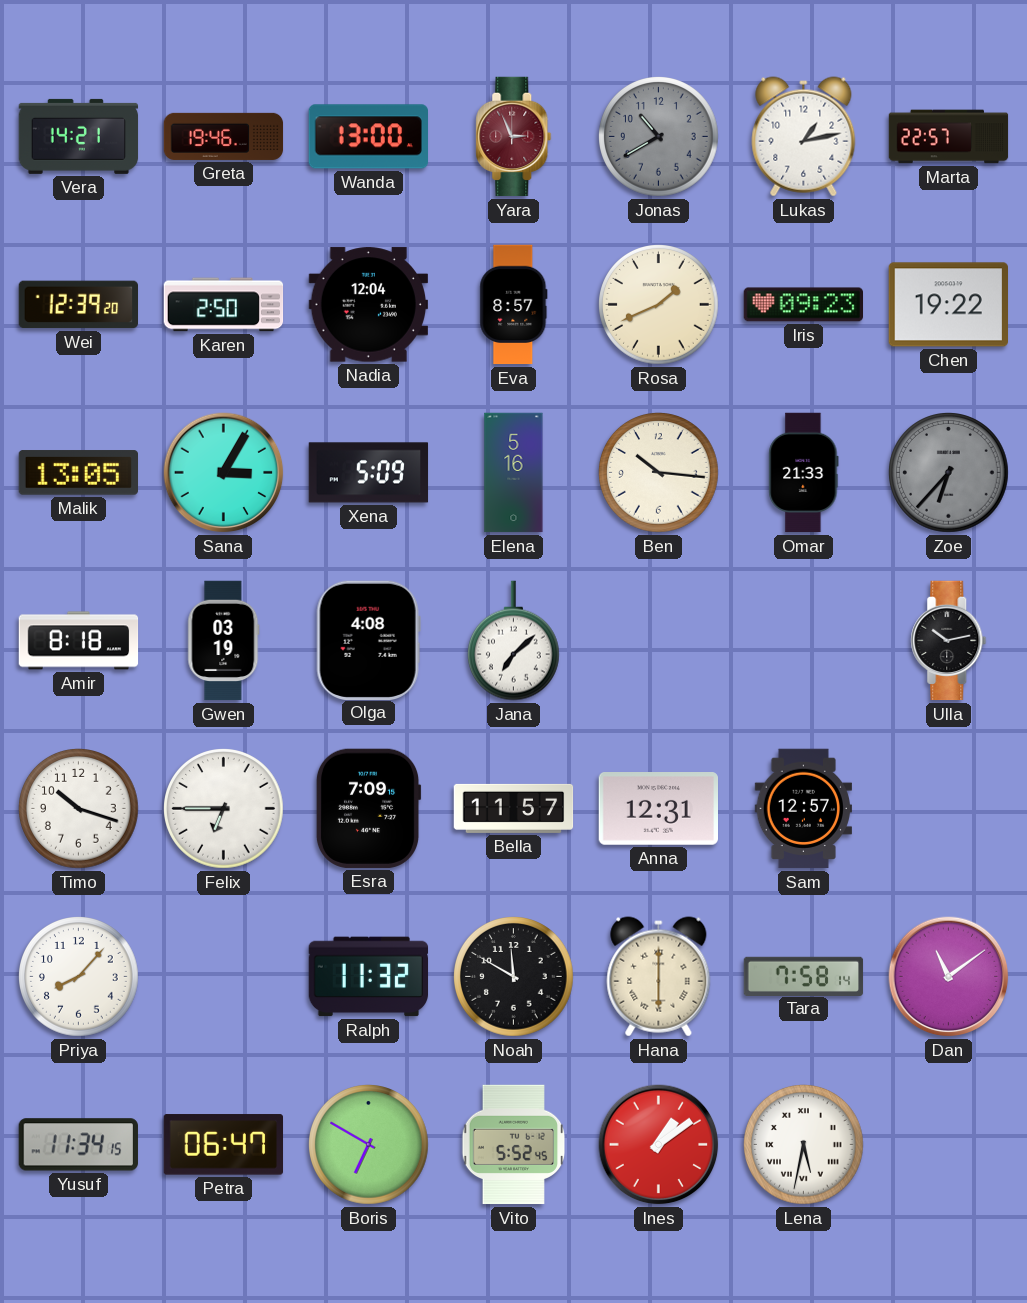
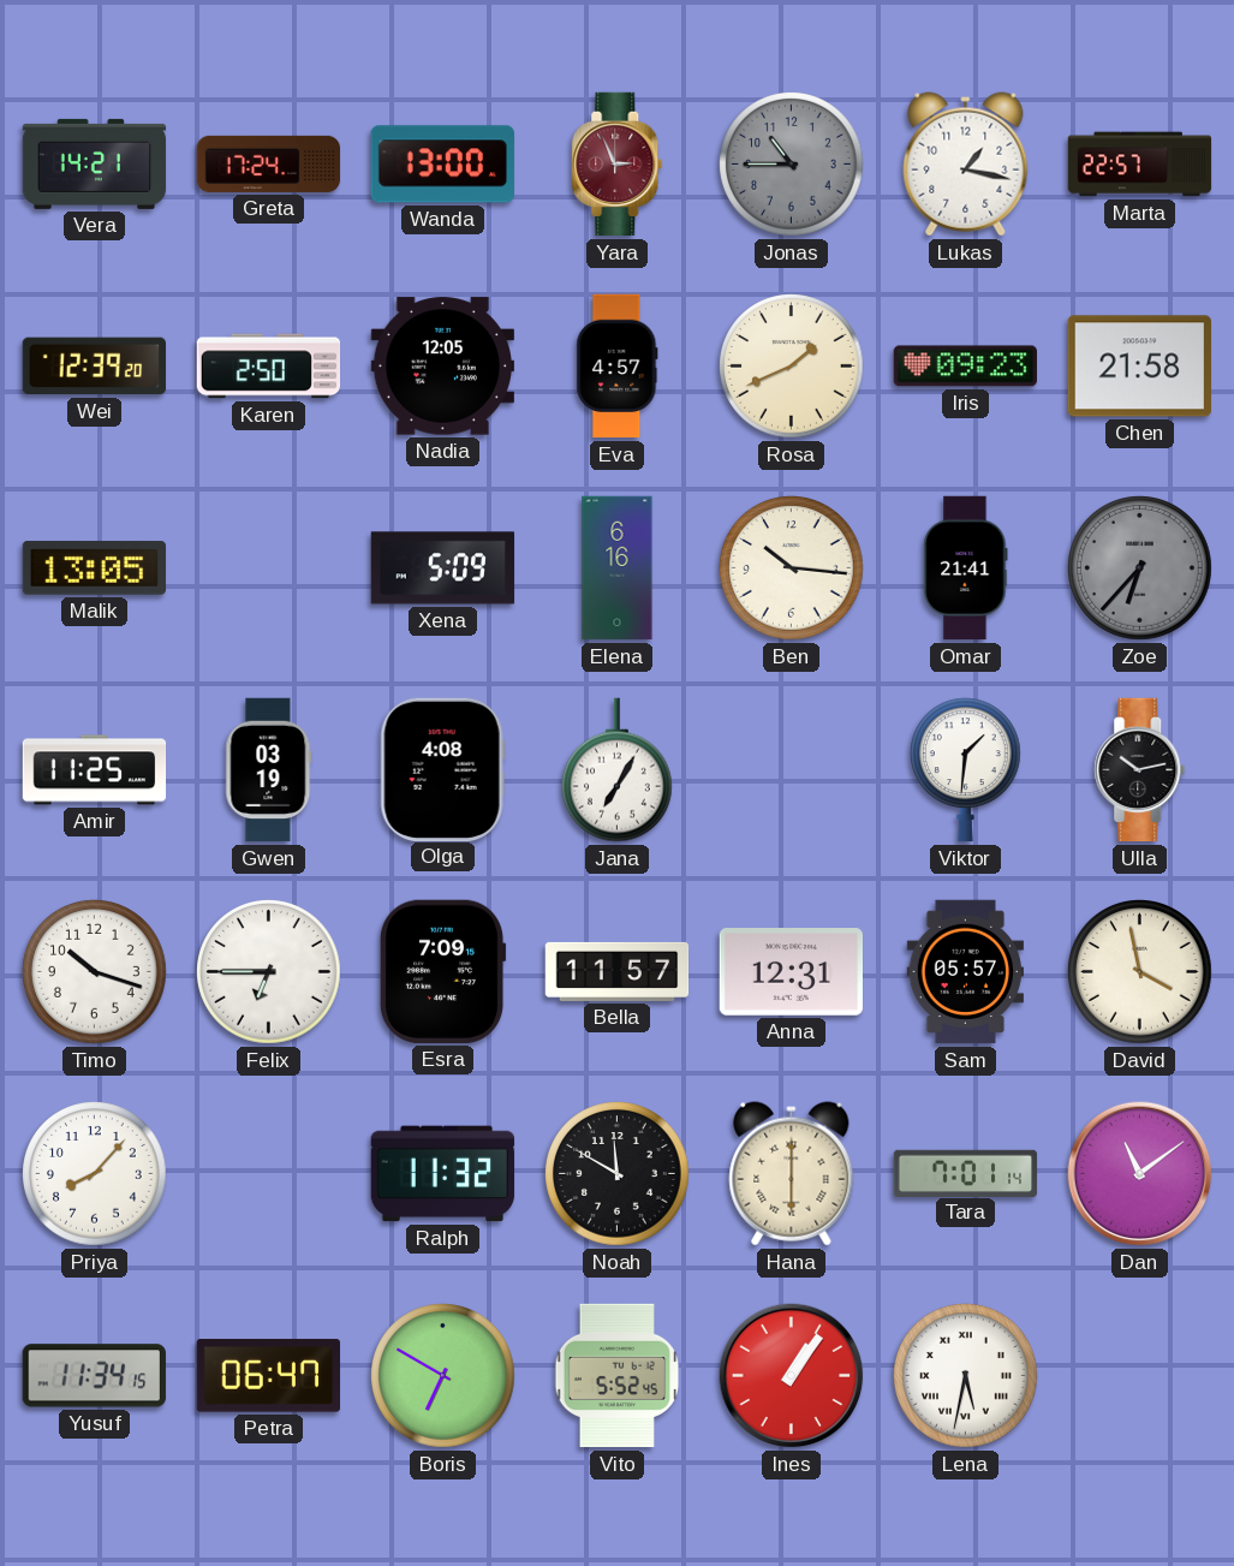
Greta: 19:46 -> 17:24 (269, 163)
Jonas: 10:40 -> 10:45 (792, 165)
Lukas: 1:13 -> 1:17 (966, 165)
Nadia: 12:04 -> 12:05 (442, 367)
Eva: 8:57 -> 4:57 (618, 367)
Chen: 19:22 -> 21:58 (1139, 367)
Sana: 3:05 -> none (224, 473)
Elena: 5:16 -> 6:16 (618, 568)
Omar: 21:33 -> 21:41 (966, 568)
Amir: 8:18 -> 11:25 (95, 770)
Jana: 7:08 -> 7:05 (616, 770)
Viktor: none -> 1:31 (965, 770)
Sam: 12:57 -> 05:57 (965, 972)
David: none -> 3:58 (1140, 972)
Tara: 7:58 -> 7:01 (966, 1173)
Ines: 1:09 -> 1:06 (792, 1376)
